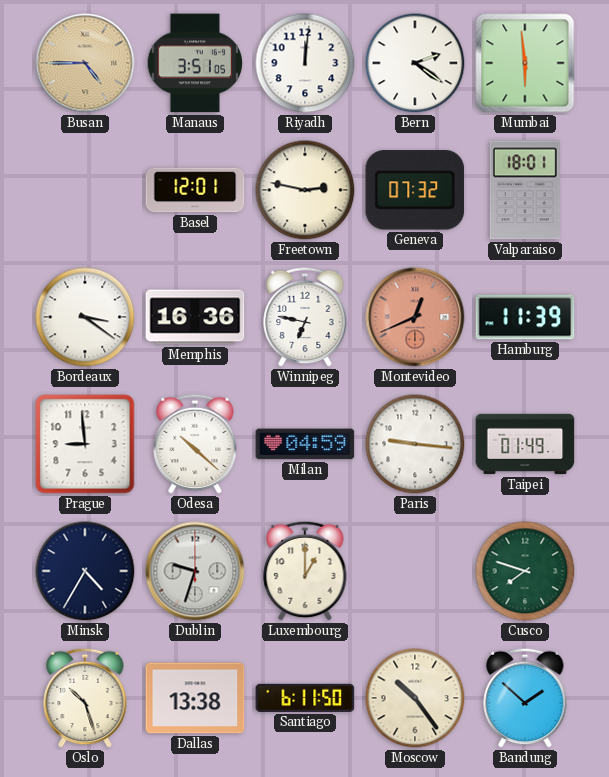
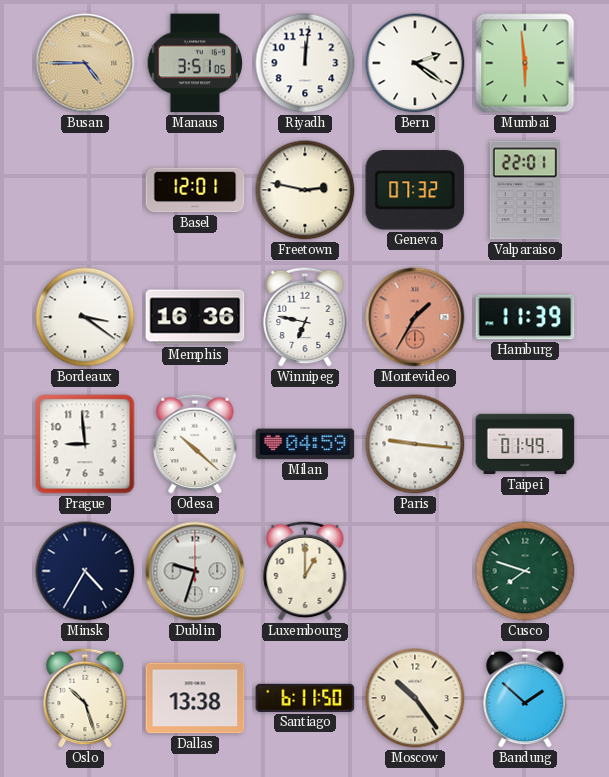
Valparaiso: 18:01 -> 22:01 (525, 190)
Montevideo: 12:41 -> 1:35 (415, 317)
